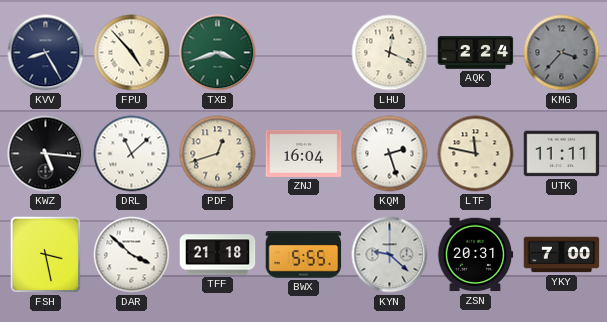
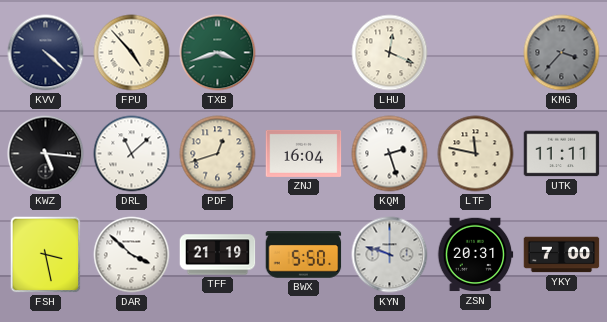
KVV: 8:25 -> 4:22 (46, 53)
AQK: 2:24 -> none (476, 53)
TFF: 21:18 -> 21:19 (218, 255)
BWX: 5:55 -> 5:50 (304, 255)
KYN: 9:22 -> 9:48 (390, 255)
